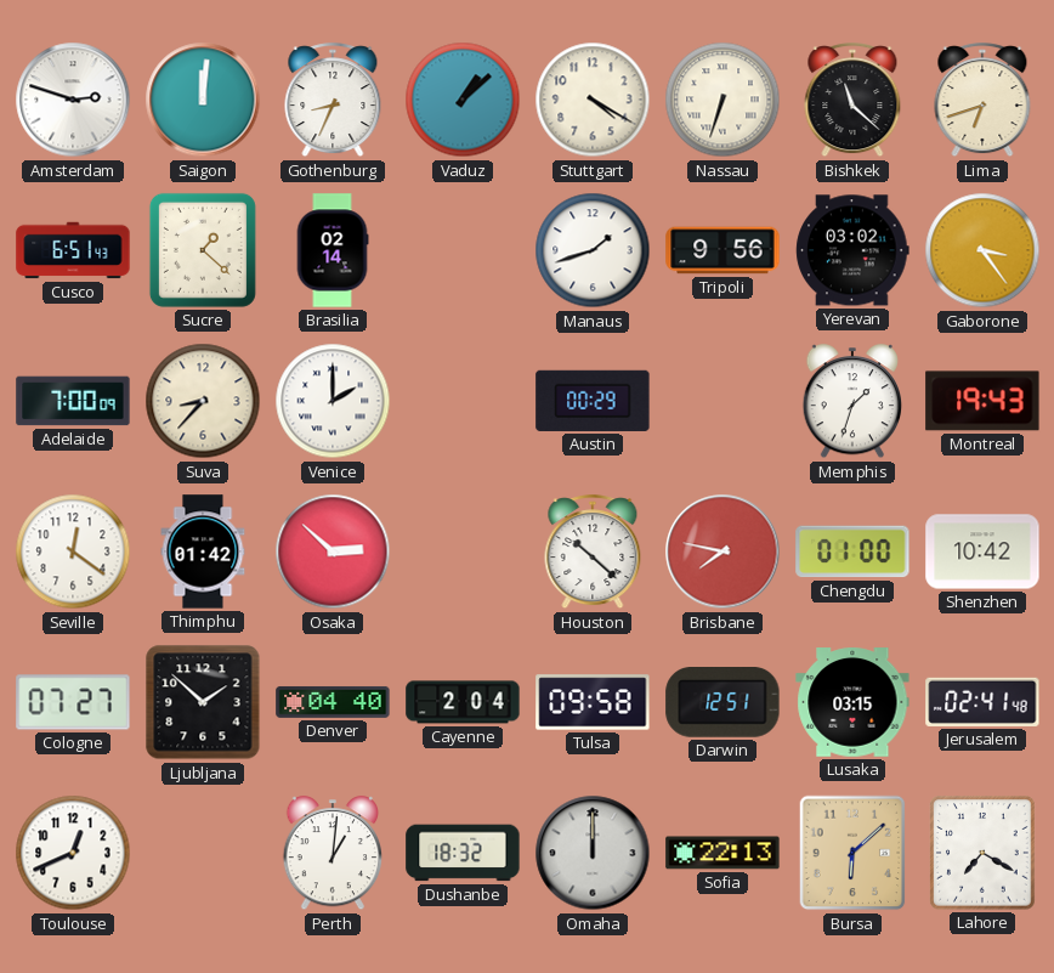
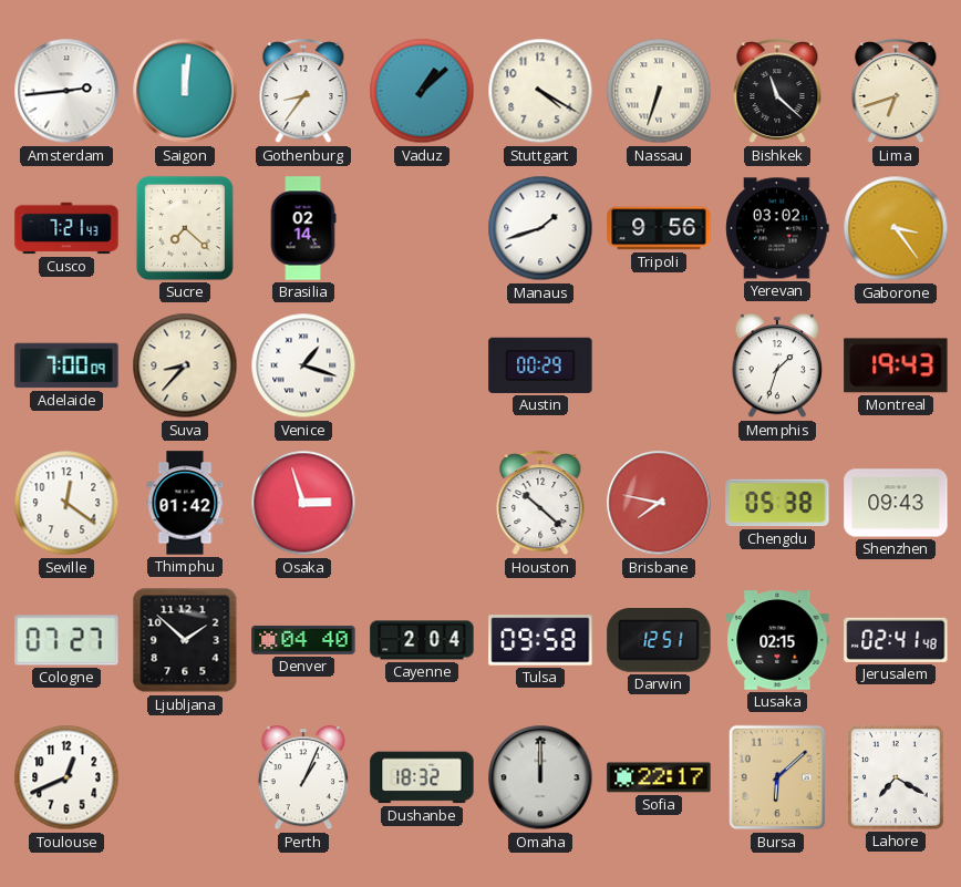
Amsterdam: 2:48 -> 2:44 (66, 91)
Gothenburg: 8:34 -> 8:36 (303, 92)
Cusco: 6:51 -> 7:21 (66, 228)
Sucre: 1:22 -> 7:22 (185, 228)
Venice: 2:00 -> 1:18 (303, 365)
Osaka: 2:52 -> 2:57 (303, 503)
Chengdu: 01:00 -> 05:38 (777, 503)
Shenzhen: 10:42 -> 09:43 (896, 503)
Lusaka: 03:15 -> 02:15 (777, 640)
Perth: 1:01 -> 1:04 (302, 778)
Sofia: 22:13 -> 22:17 (659, 777)
